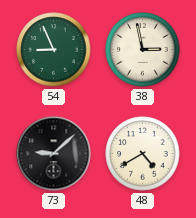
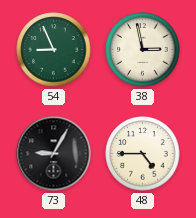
73: 9:08 -> 9:05 (54, 154)
48: 4:40 -> 4:45 (143, 154)
